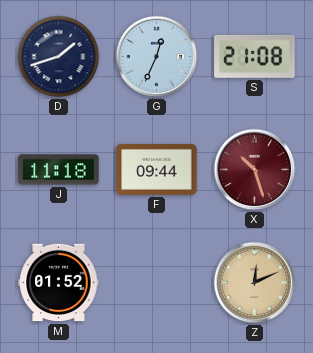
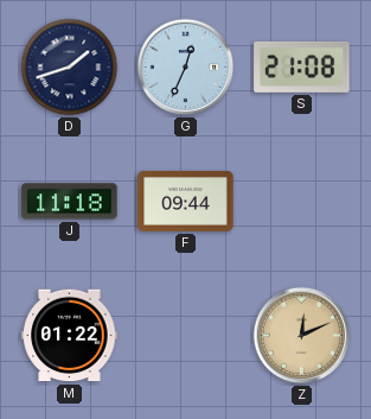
X: 10:27 -> none (255, 170)
M: 01:52 -> 01:22 (70, 336)
